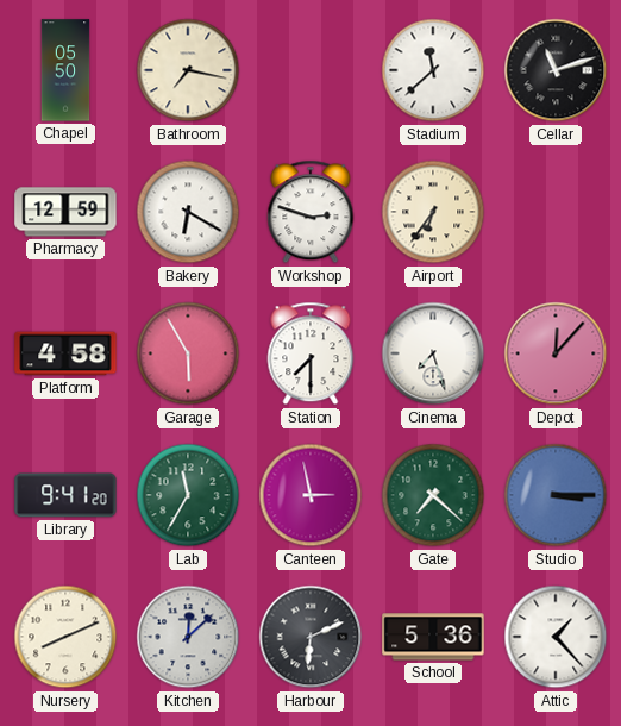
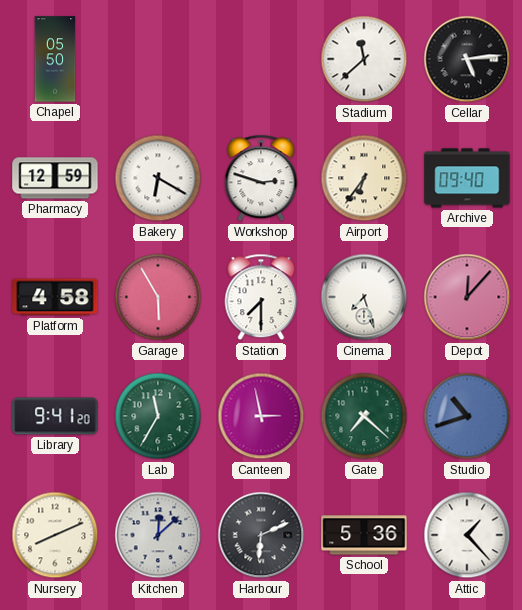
Bathroom: 7:17 -> none (188, 70)
Cellar: 11:12 -> 5:14 (467, 59)
Archive: none -> 09:40 (467, 178)
Studio: 3:15 -> 10:42 (467, 416)
